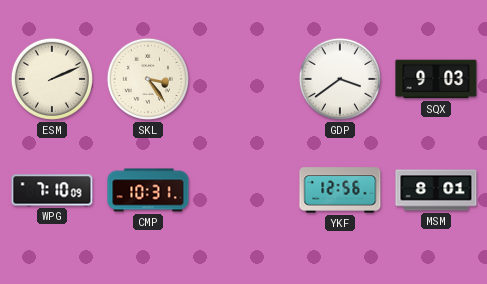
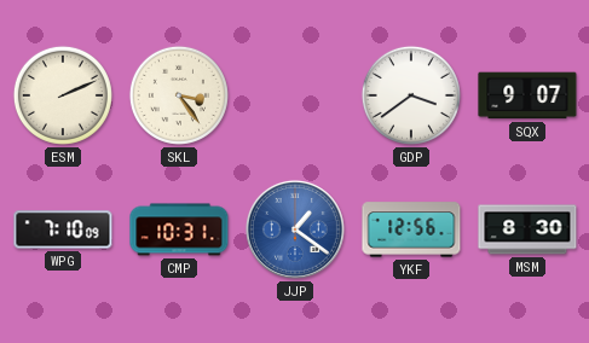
SQX: 9:03 -> 9:07 (527, 95)
JJP: none -> 1:21 (295, 229)
MSM: 8:01 -> 8:30 (527, 229)
